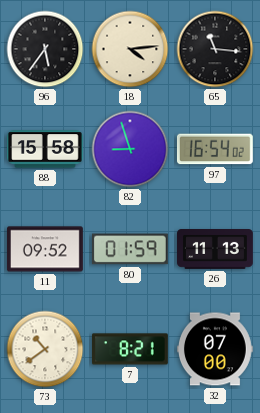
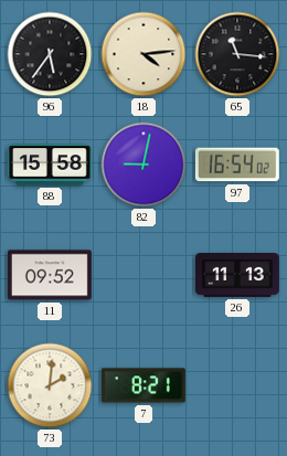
82: 8:57 -> 9:02 (143, 165)
80: 01:59 -> none (130, 249)
73: 10:39 -> 2:01 (50, 385)
32: 07:00 -> none (215, 349)
